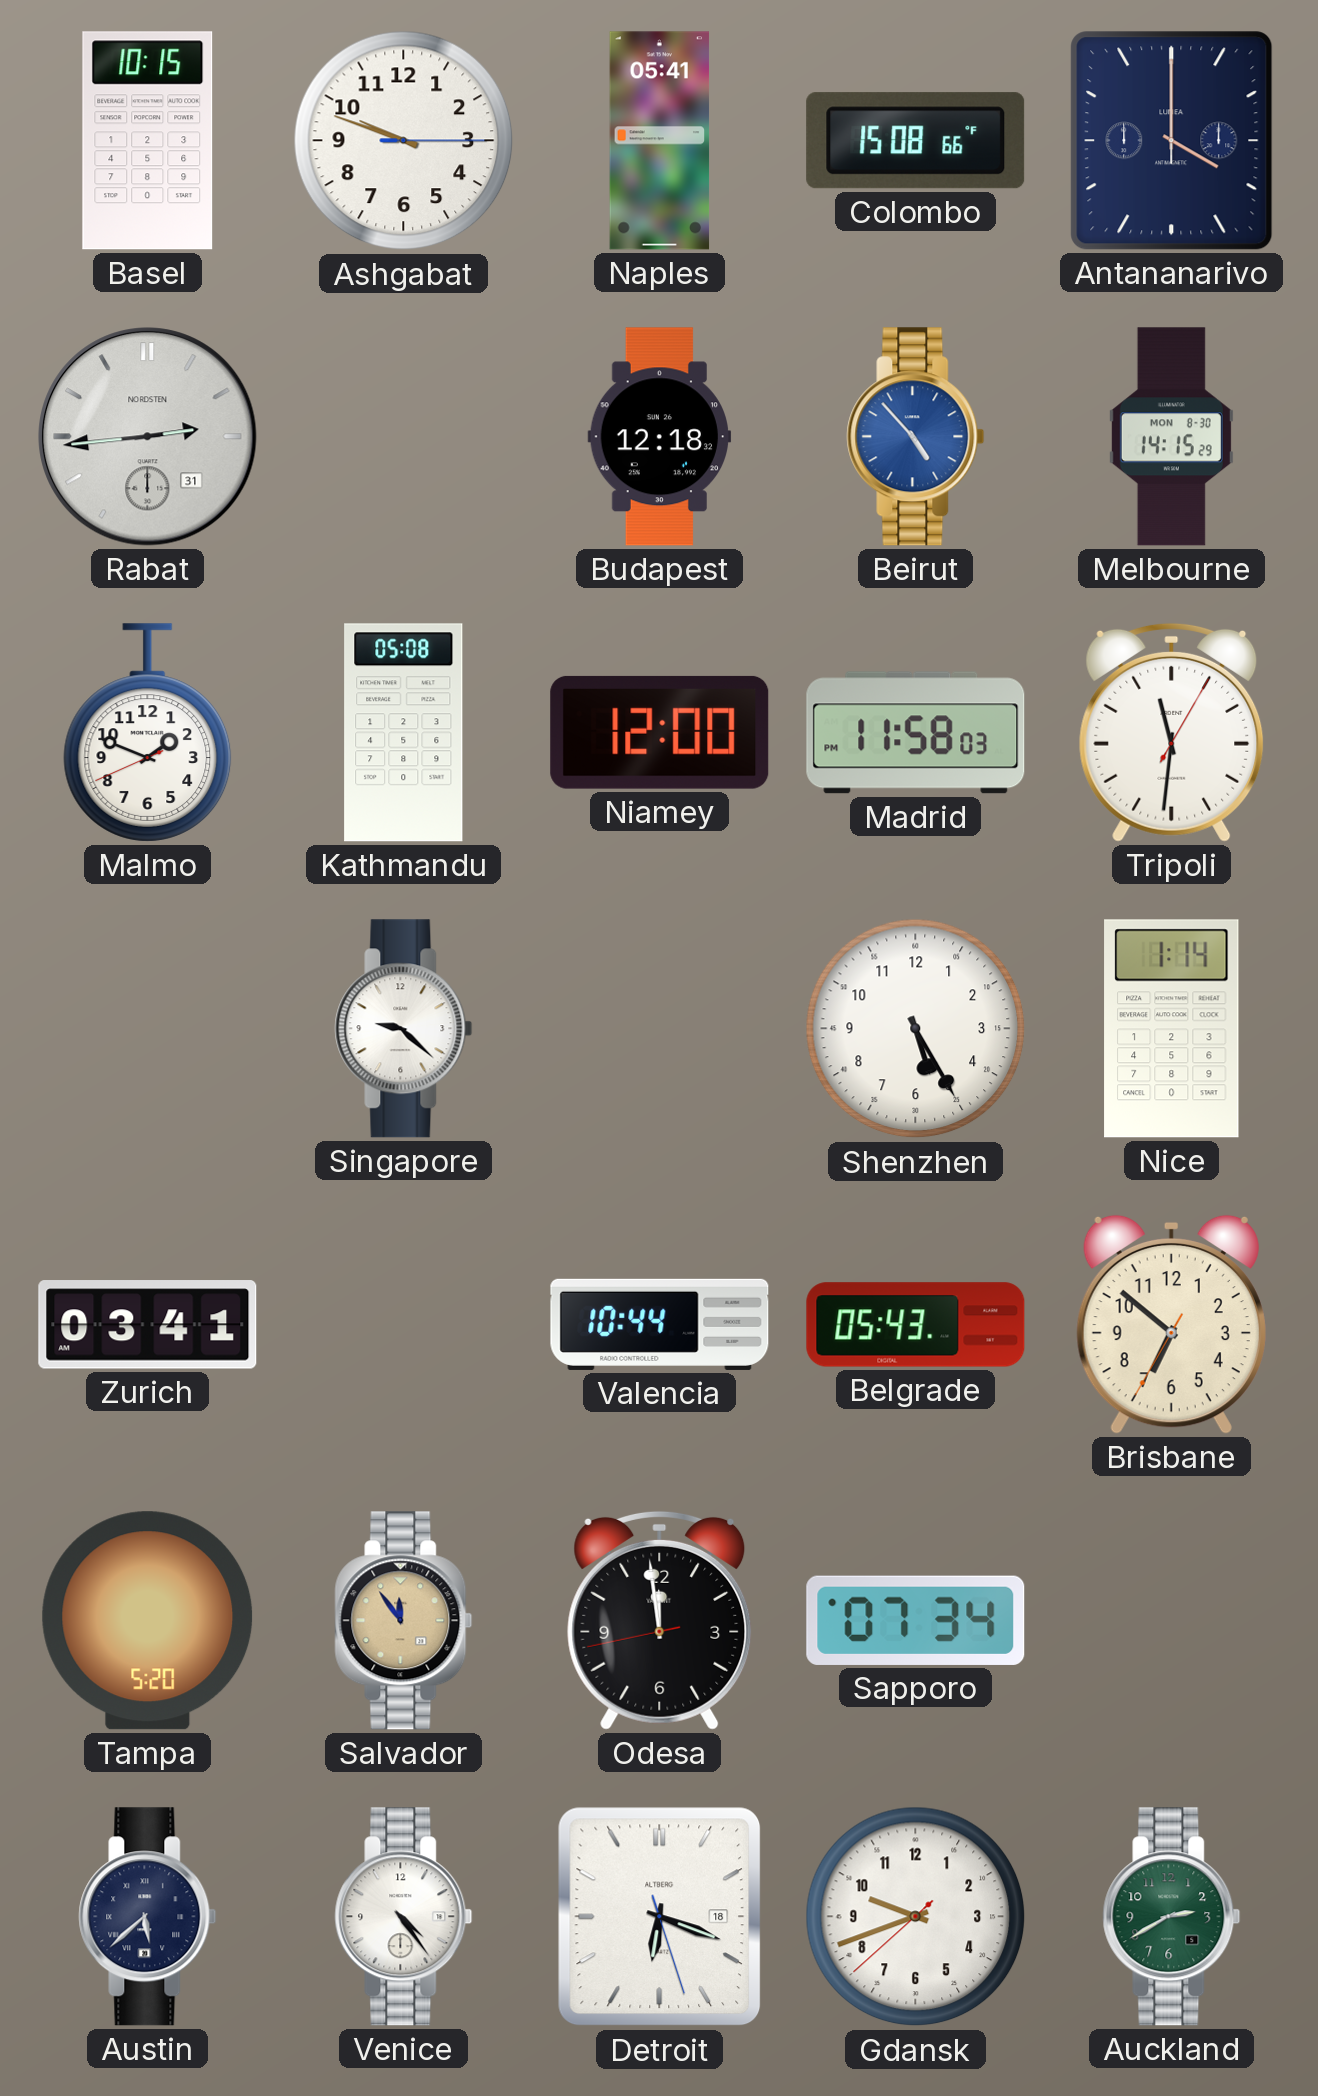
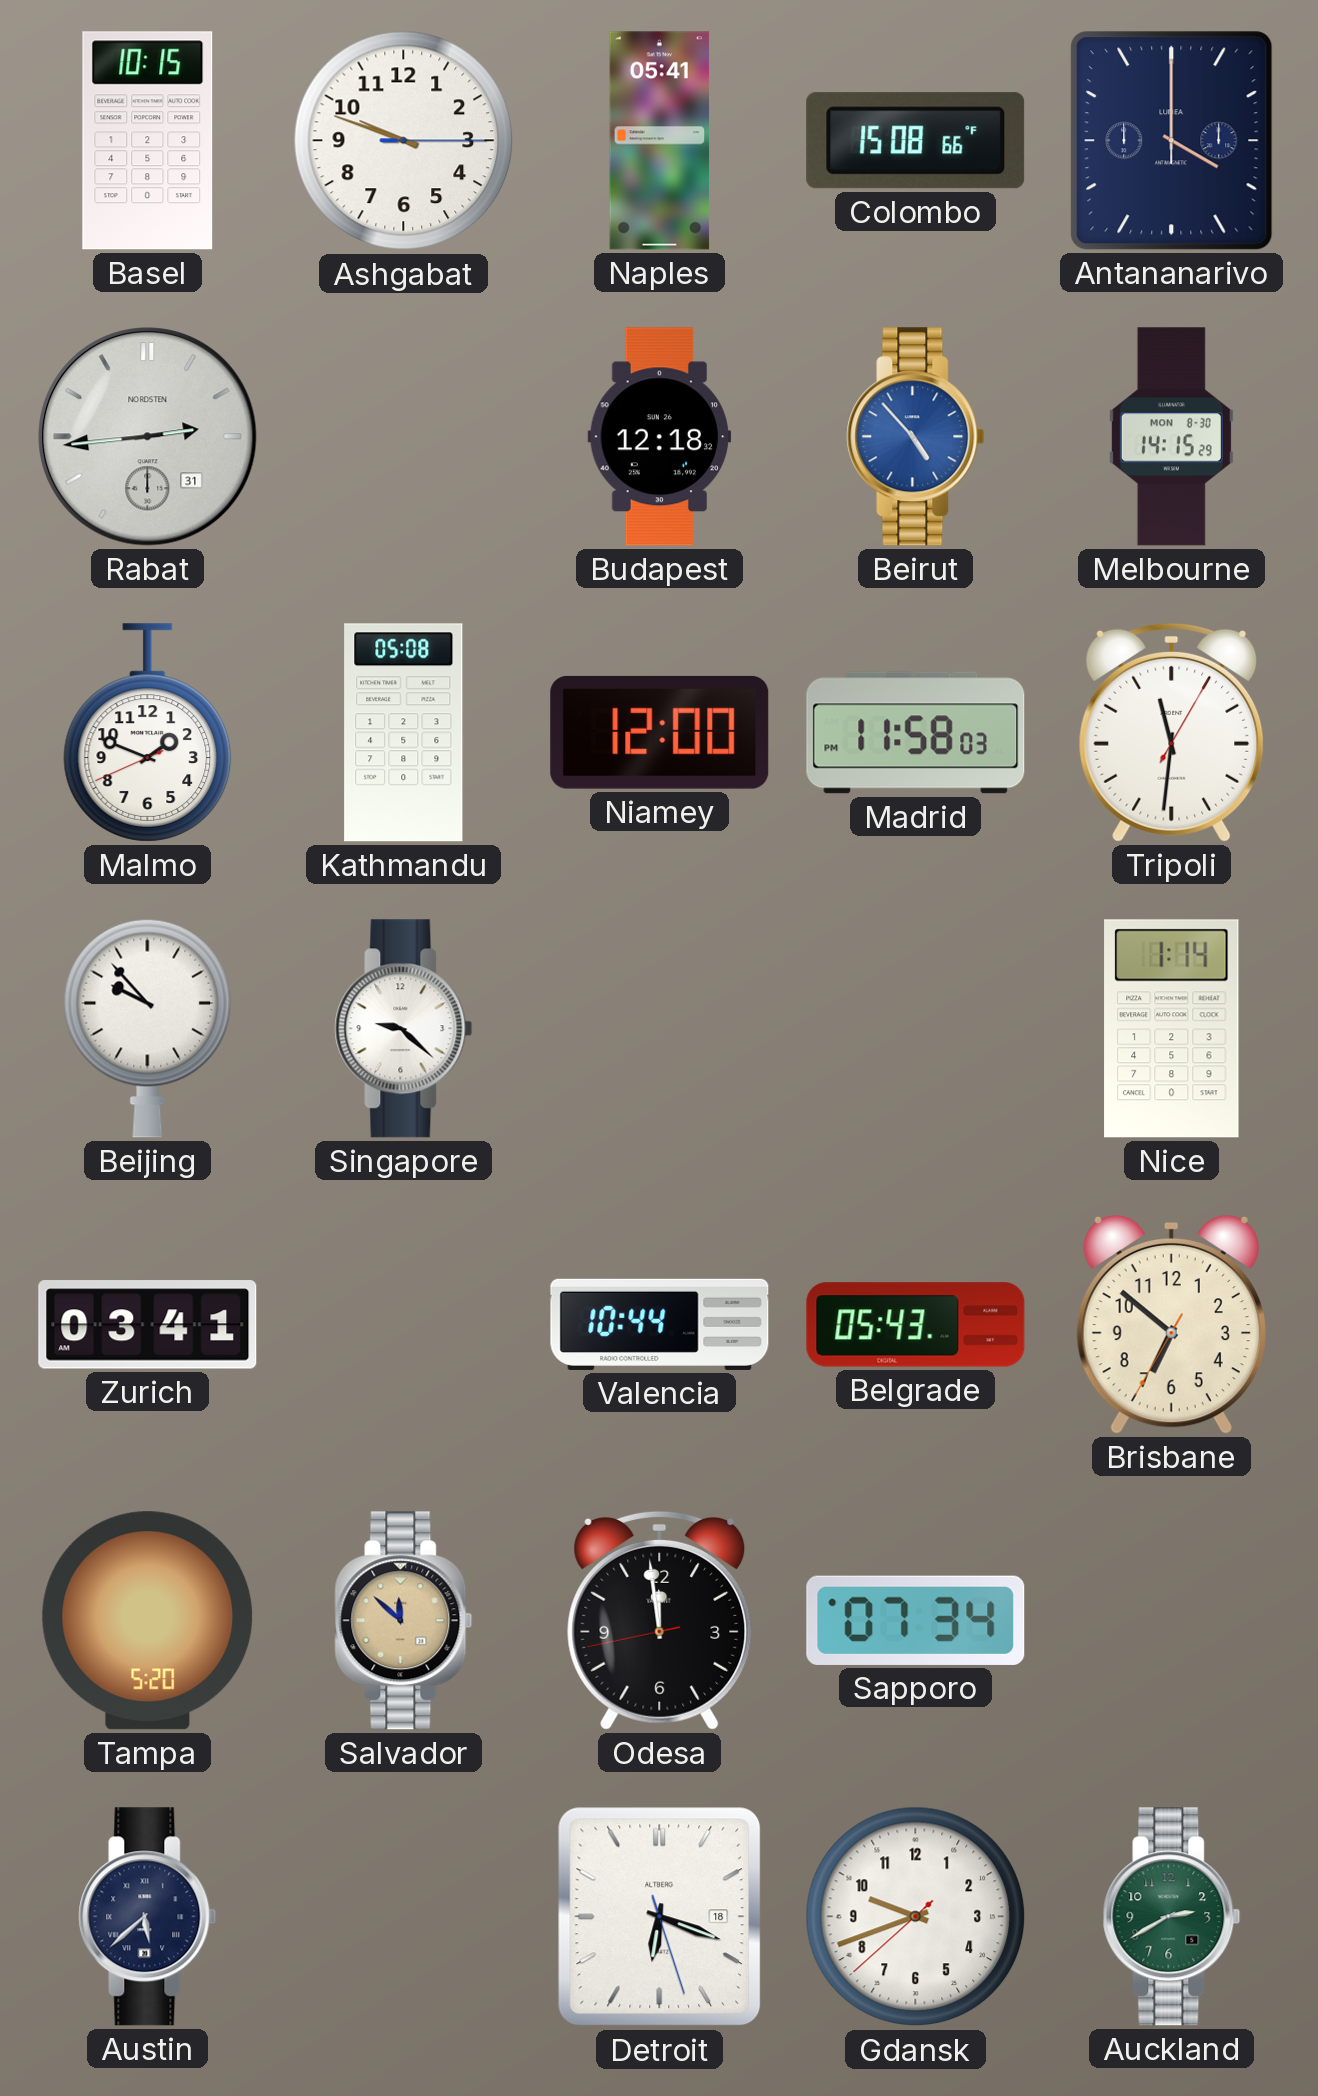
Beijing: none -> 9:53 (148, 1028)
Shenzhen: 5:25 -> none (916, 1029)
Salvador: 11:54 -> 11:52 (404, 1621)
Venice: 4:24 -> none (404, 1917)
